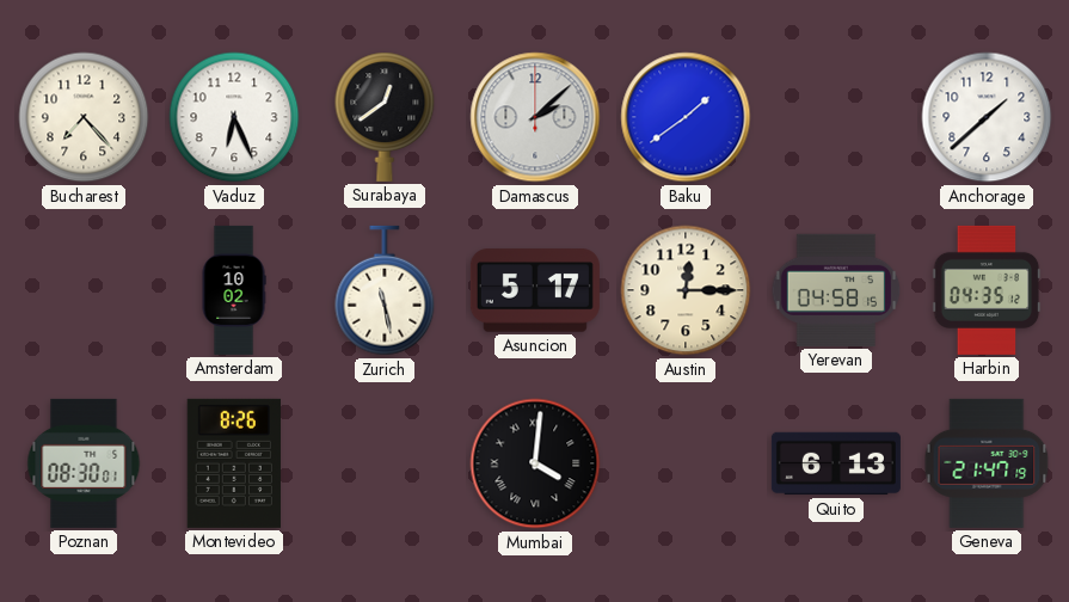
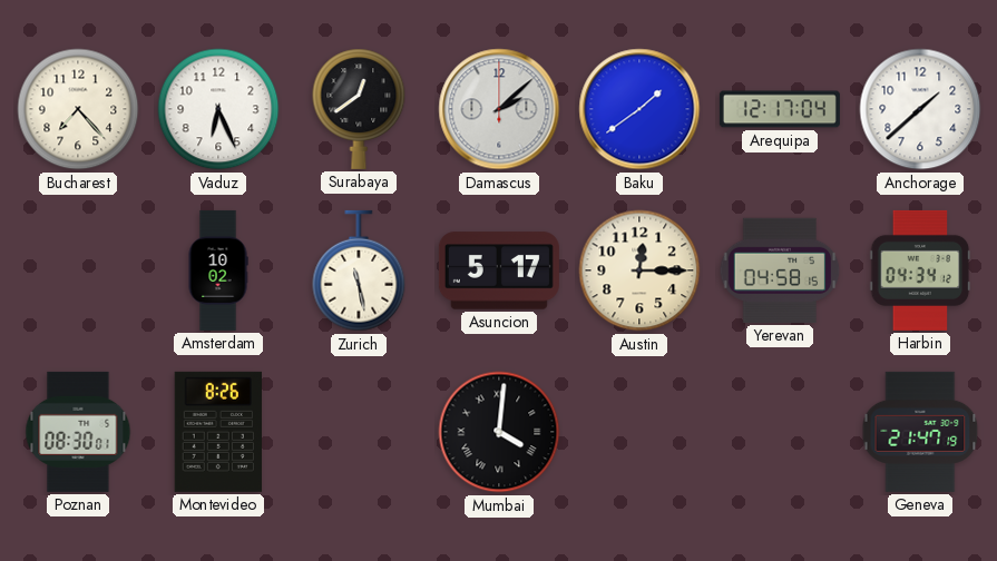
Arequipa: none -> 12:17 (780, 109)
Harbin: 04:35 -> 04:34 (920, 270)
Quito: 6:13 -> none (836, 463)
